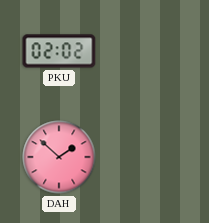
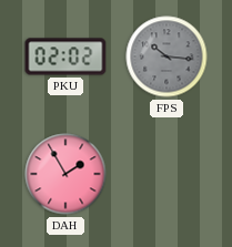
FPS: none -> 10:16 (167, 56)
DAH: 1:52 -> 1:55 (65, 174)
